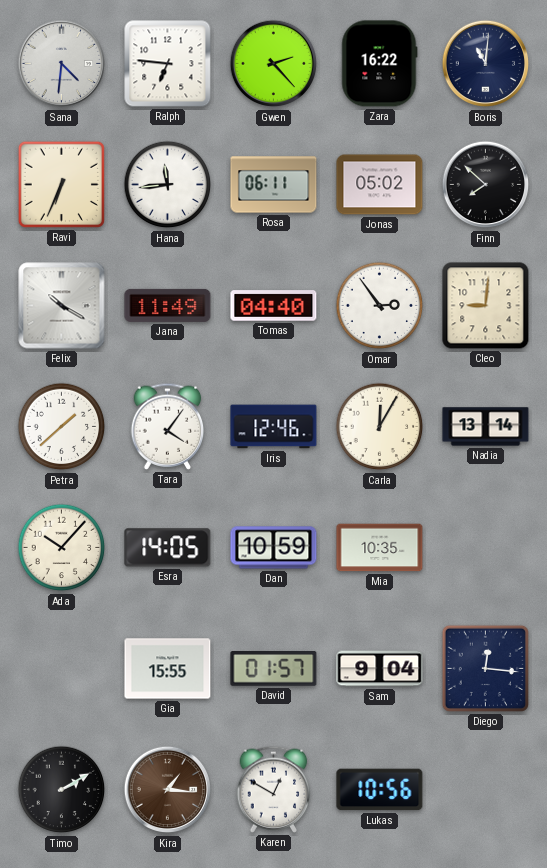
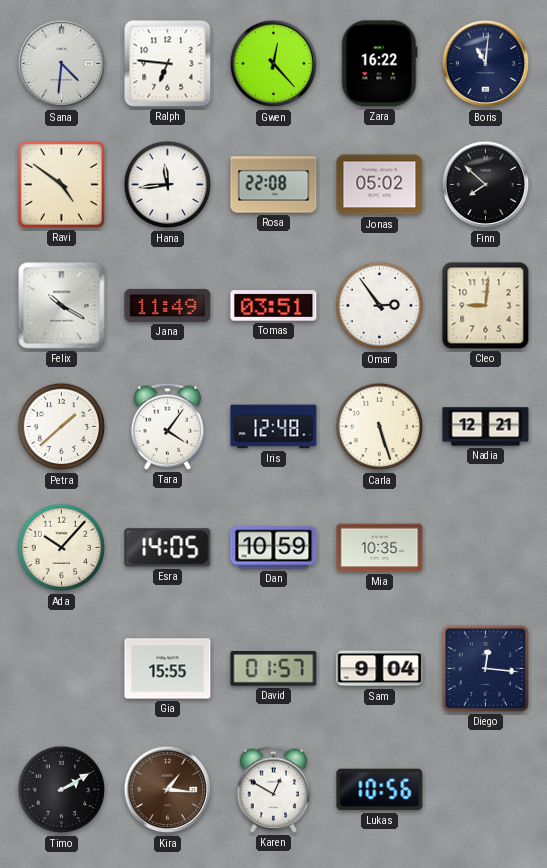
Gwen: 2:23 -> 12:23 (274, 64)
Ravi: 6:34 -> 4:51 (61, 184)
Rosa: 06:11 -> 22:08 (274, 185)
Tomas: 04:40 -> 03:51 (274, 306)
Iris: 12:46 -> 12:48 (274, 427)
Carla: 12:05 -> 5:27 (380, 427)
Nadia: 13:14 -> 12:21 (486, 427)
